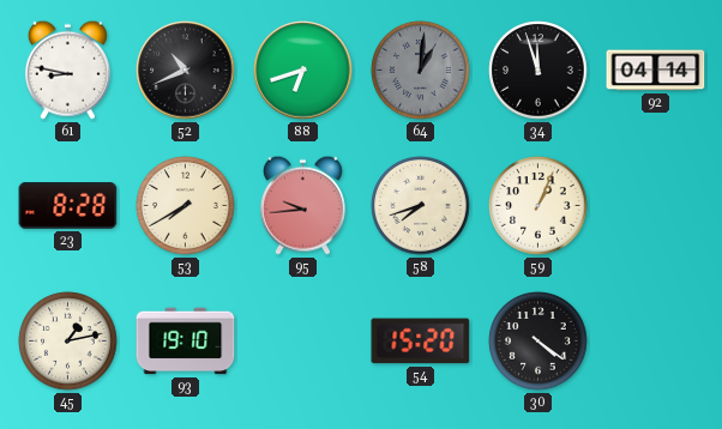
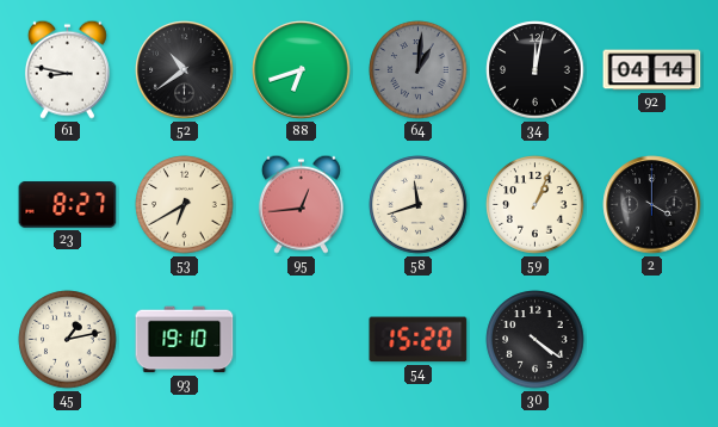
52: 10:41 -> 10:39 (185, 70)
34: 11:57 -> 12:02 (536, 70)
23: 8:28 -> 8:27 (68, 205)
53: 7:40 -> 6:40 (185, 205)
95: 9:44 -> 12:44 (301, 204)
58: 7:42 -> 11:42 (419, 205)
2: none -> 4:00 (652, 205)
